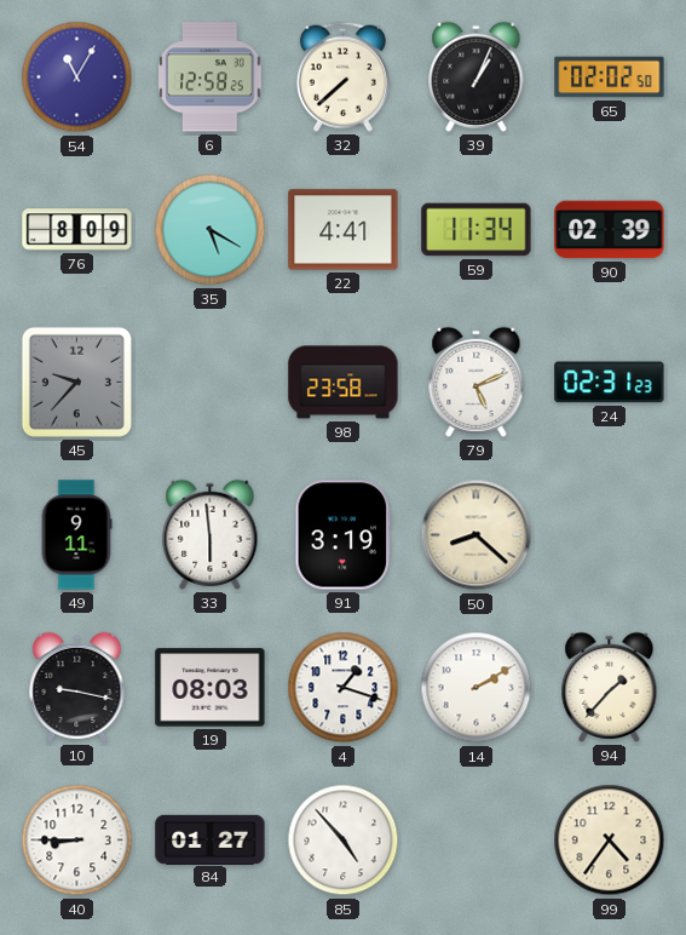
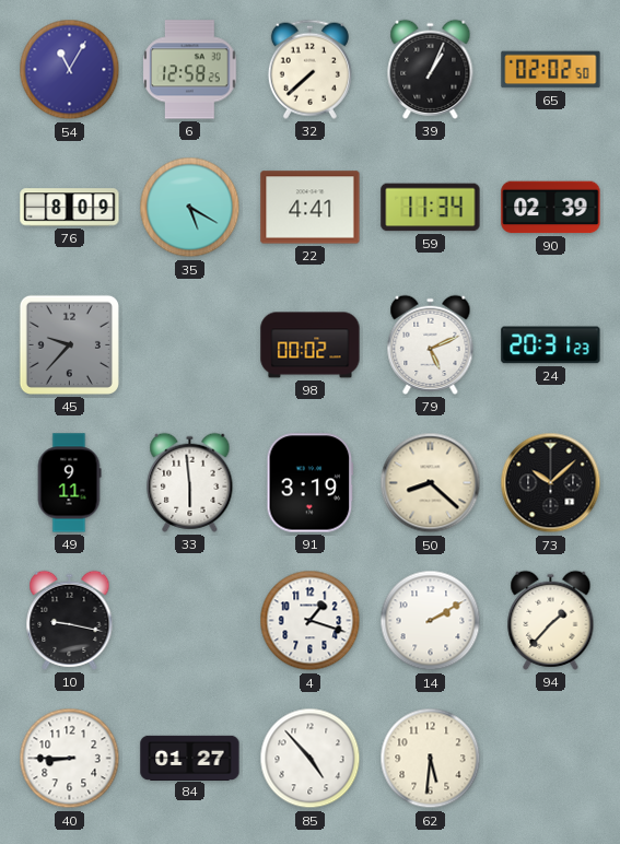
98: 23:58 -> 00:02 (311, 345)
24: 02:31 -> 20:31 (551, 345)
73: none -> 10:08 (551, 483)
19: 08:03 -> none (211, 688)
62: none -> 5:31 (431, 759)
99: 4:36 -> none (610, 841)
